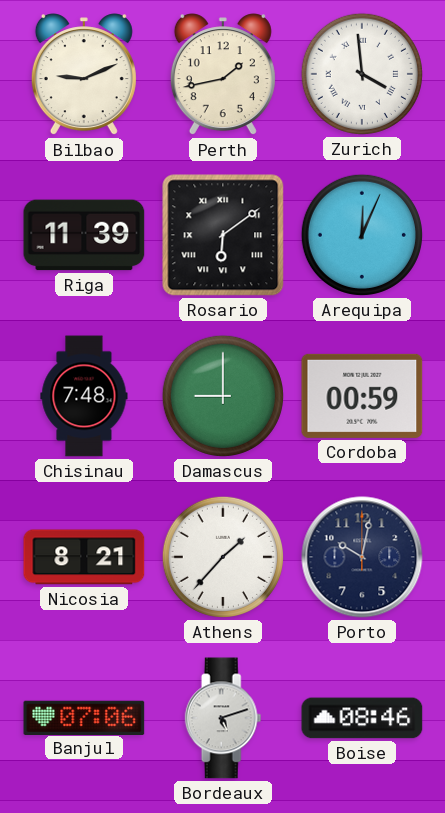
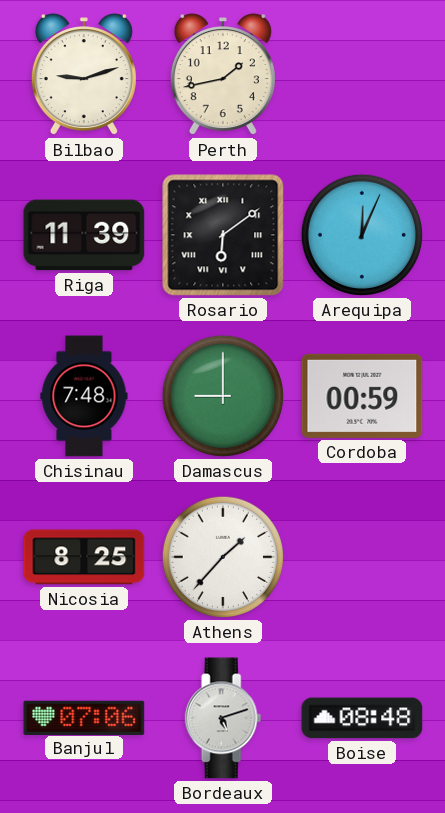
Bilbao: 9:11 -> 9:12 (84, 75)
Zurich: 3:59 -> none (362, 74)
Nicosia: 8:21 -> 8:25 (84, 557)
Porto: 10:02 -> none (362, 557)
Boise: 08:46 -> 08:48 (362, 718)
